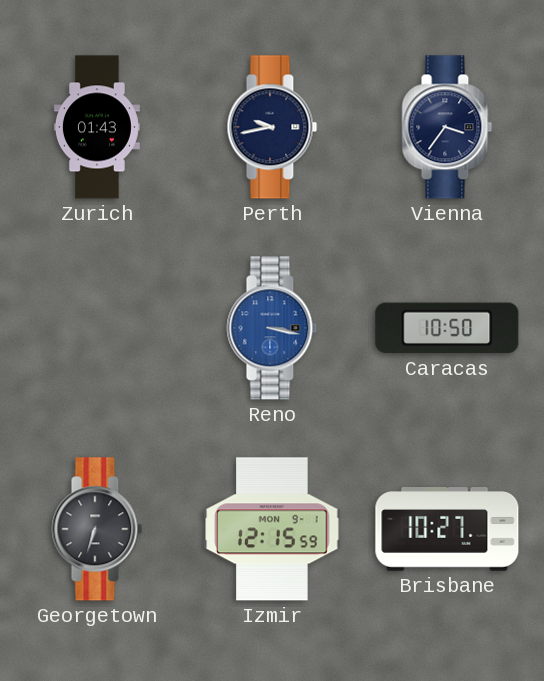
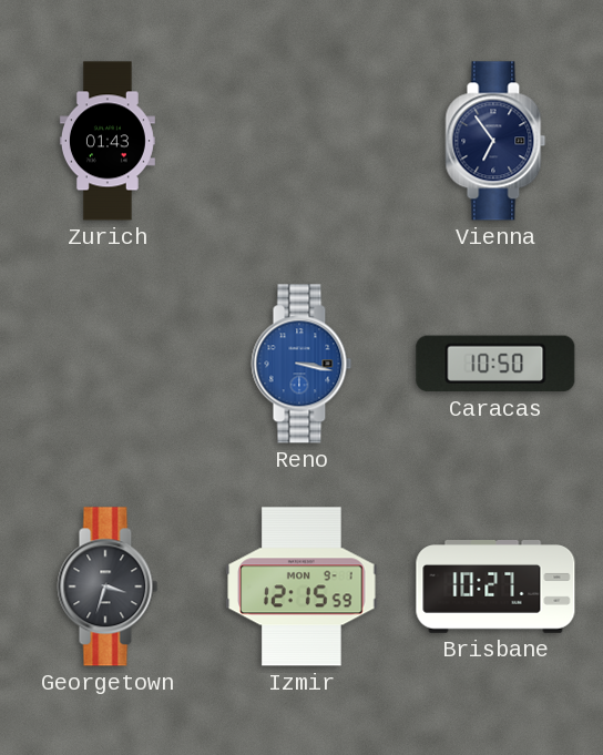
Perth: 9:43 -> none (272, 127)
Vienna: 3:36 -> 6:54 (495, 141)
Georgetown: 6:33 -> 3:33 (108, 586)
